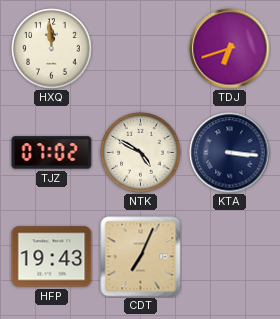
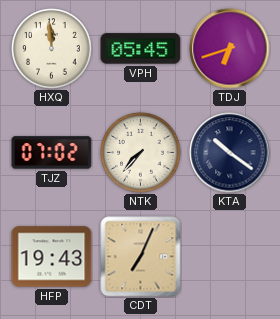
VPH: none -> 05:45 (141, 49)
NTK: 4:50 -> 7:37 (141, 153)
KTA: 3:16 -> 10:21 (230, 153)
